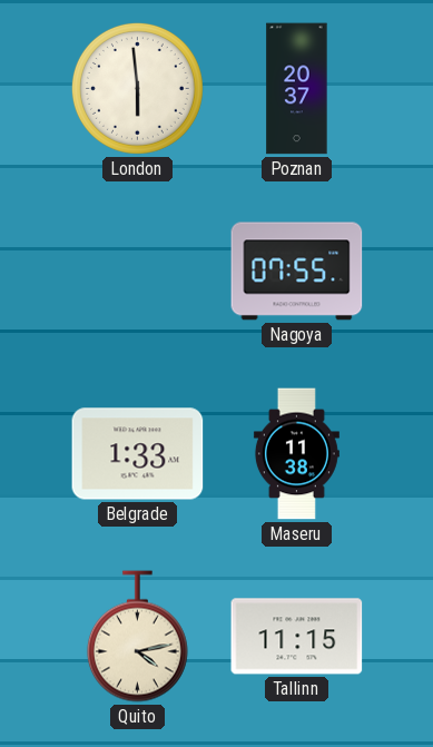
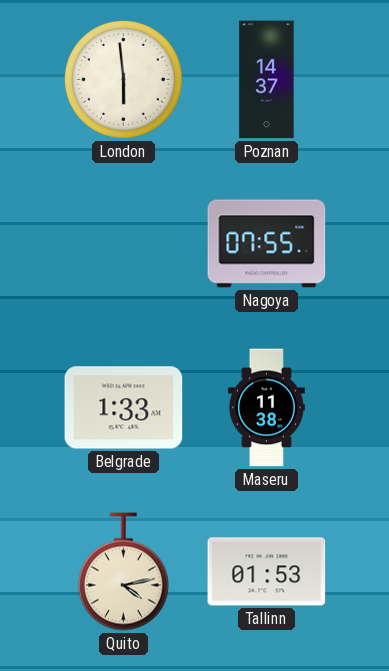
Poznan: 20:37 -> 14:37 (267, 80)
Tallinn: 11:15 -> 01:53 (267, 572)
